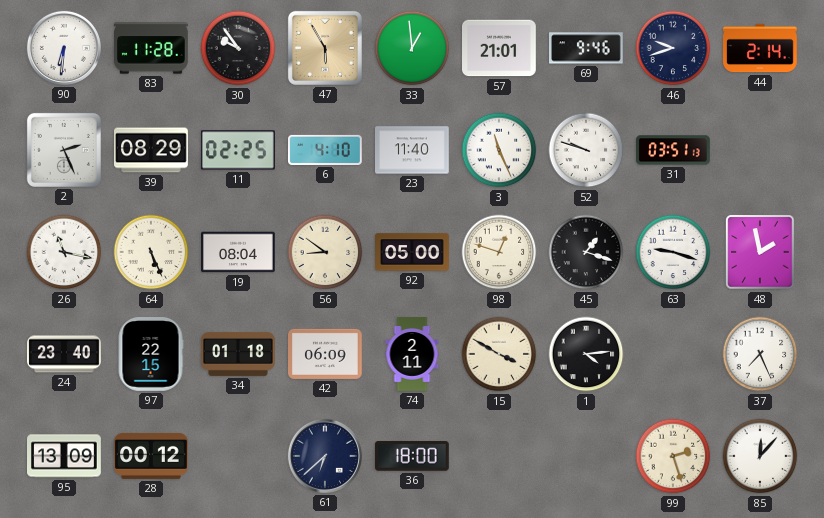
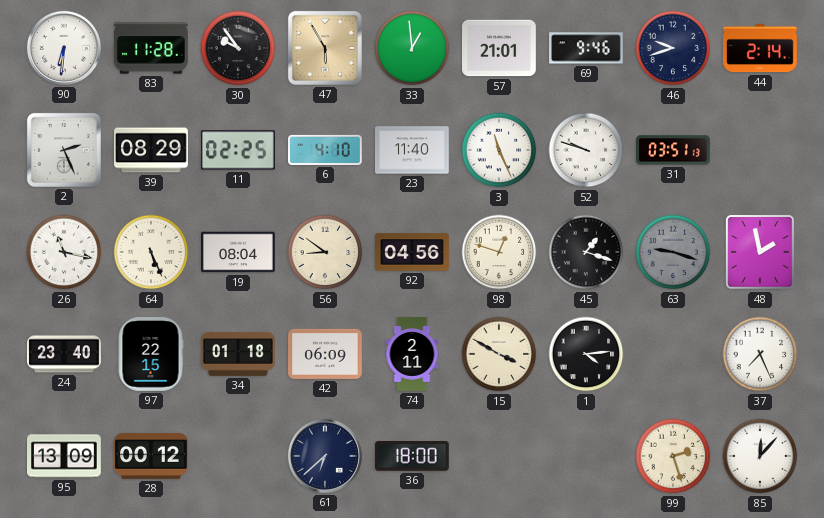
92: 05:00 -> 04:56 (412, 252)
63 dial: white -> grey (673, 252)
